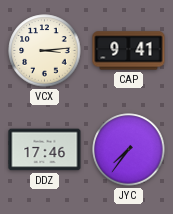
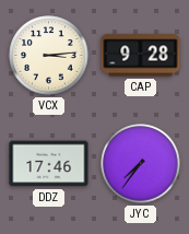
CAP: 9:41 -> 9:28 (141, 56)
